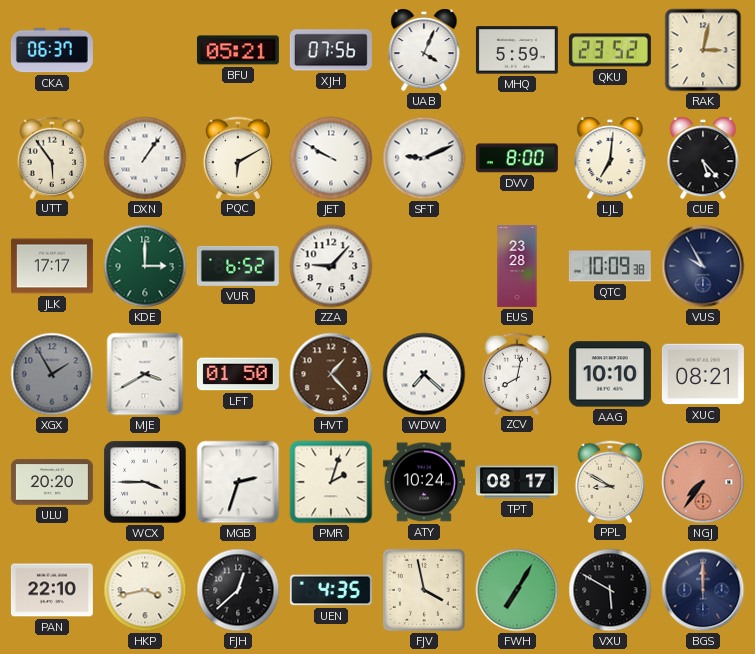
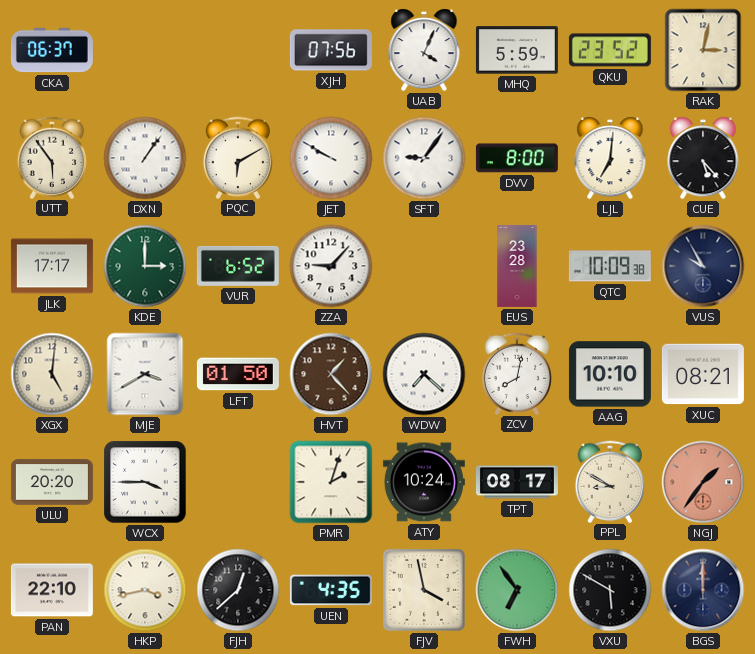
BFU: 05:21 -> none (238, 50)
SFT: 9:11 -> 9:06 (424, 158)
XGX: 1:55 -> 5:01 (52, 374)
XGX dial: grey -> cream (52, 374)
MGB: 2:33 -> none (238, 482)
NGJ: 7:36 -> 1:36 (703, 482)
FWH: 7:05 -> 6:54 (517, 590)
